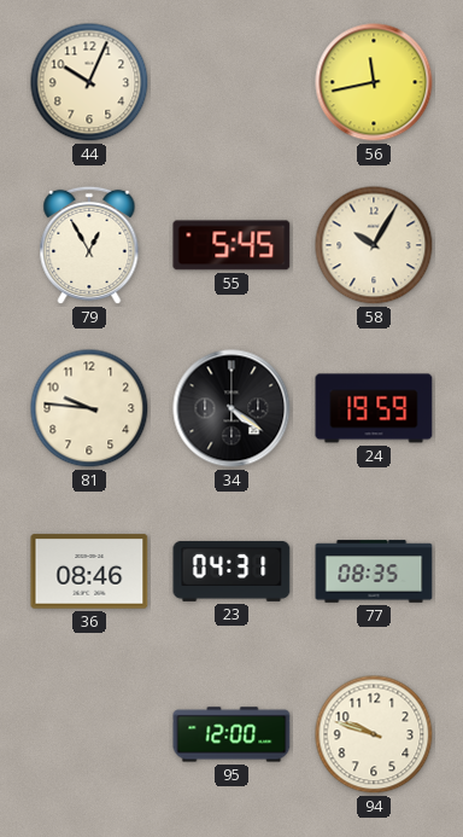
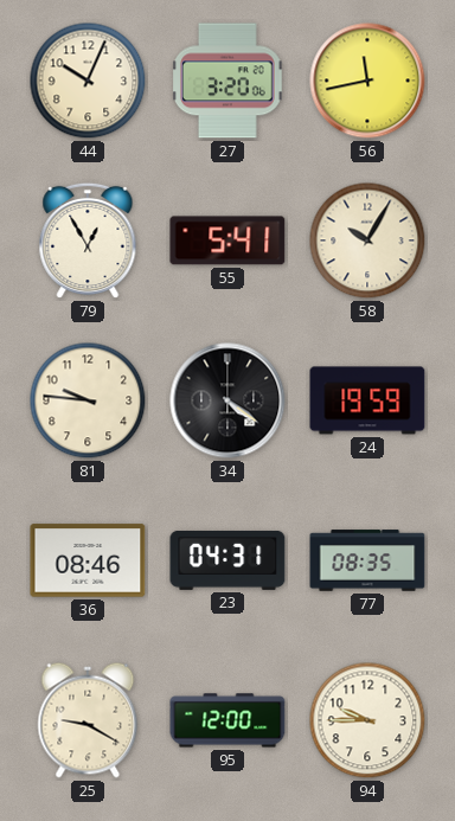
27: none -> 3:20 (227, 81)
55: 5:45 -> 5:41 (227, 240)
25: none -> 9:20 (88, 720)
94: 9:48 -> 9:45 (367, 720)
